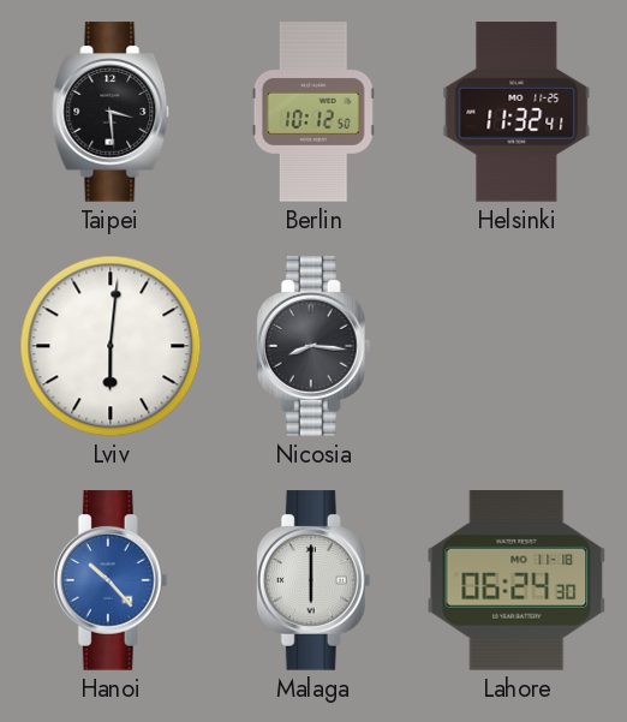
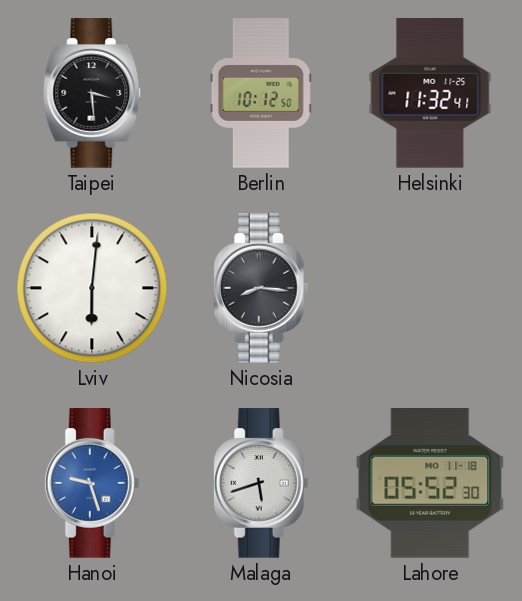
Hanoi: 10:23 -> 9:27 (92, 483)
Malaga: 6:00 -> 5:42 (261, 483)
Lahore: 06:24 -> 05:52 (430, 484)
